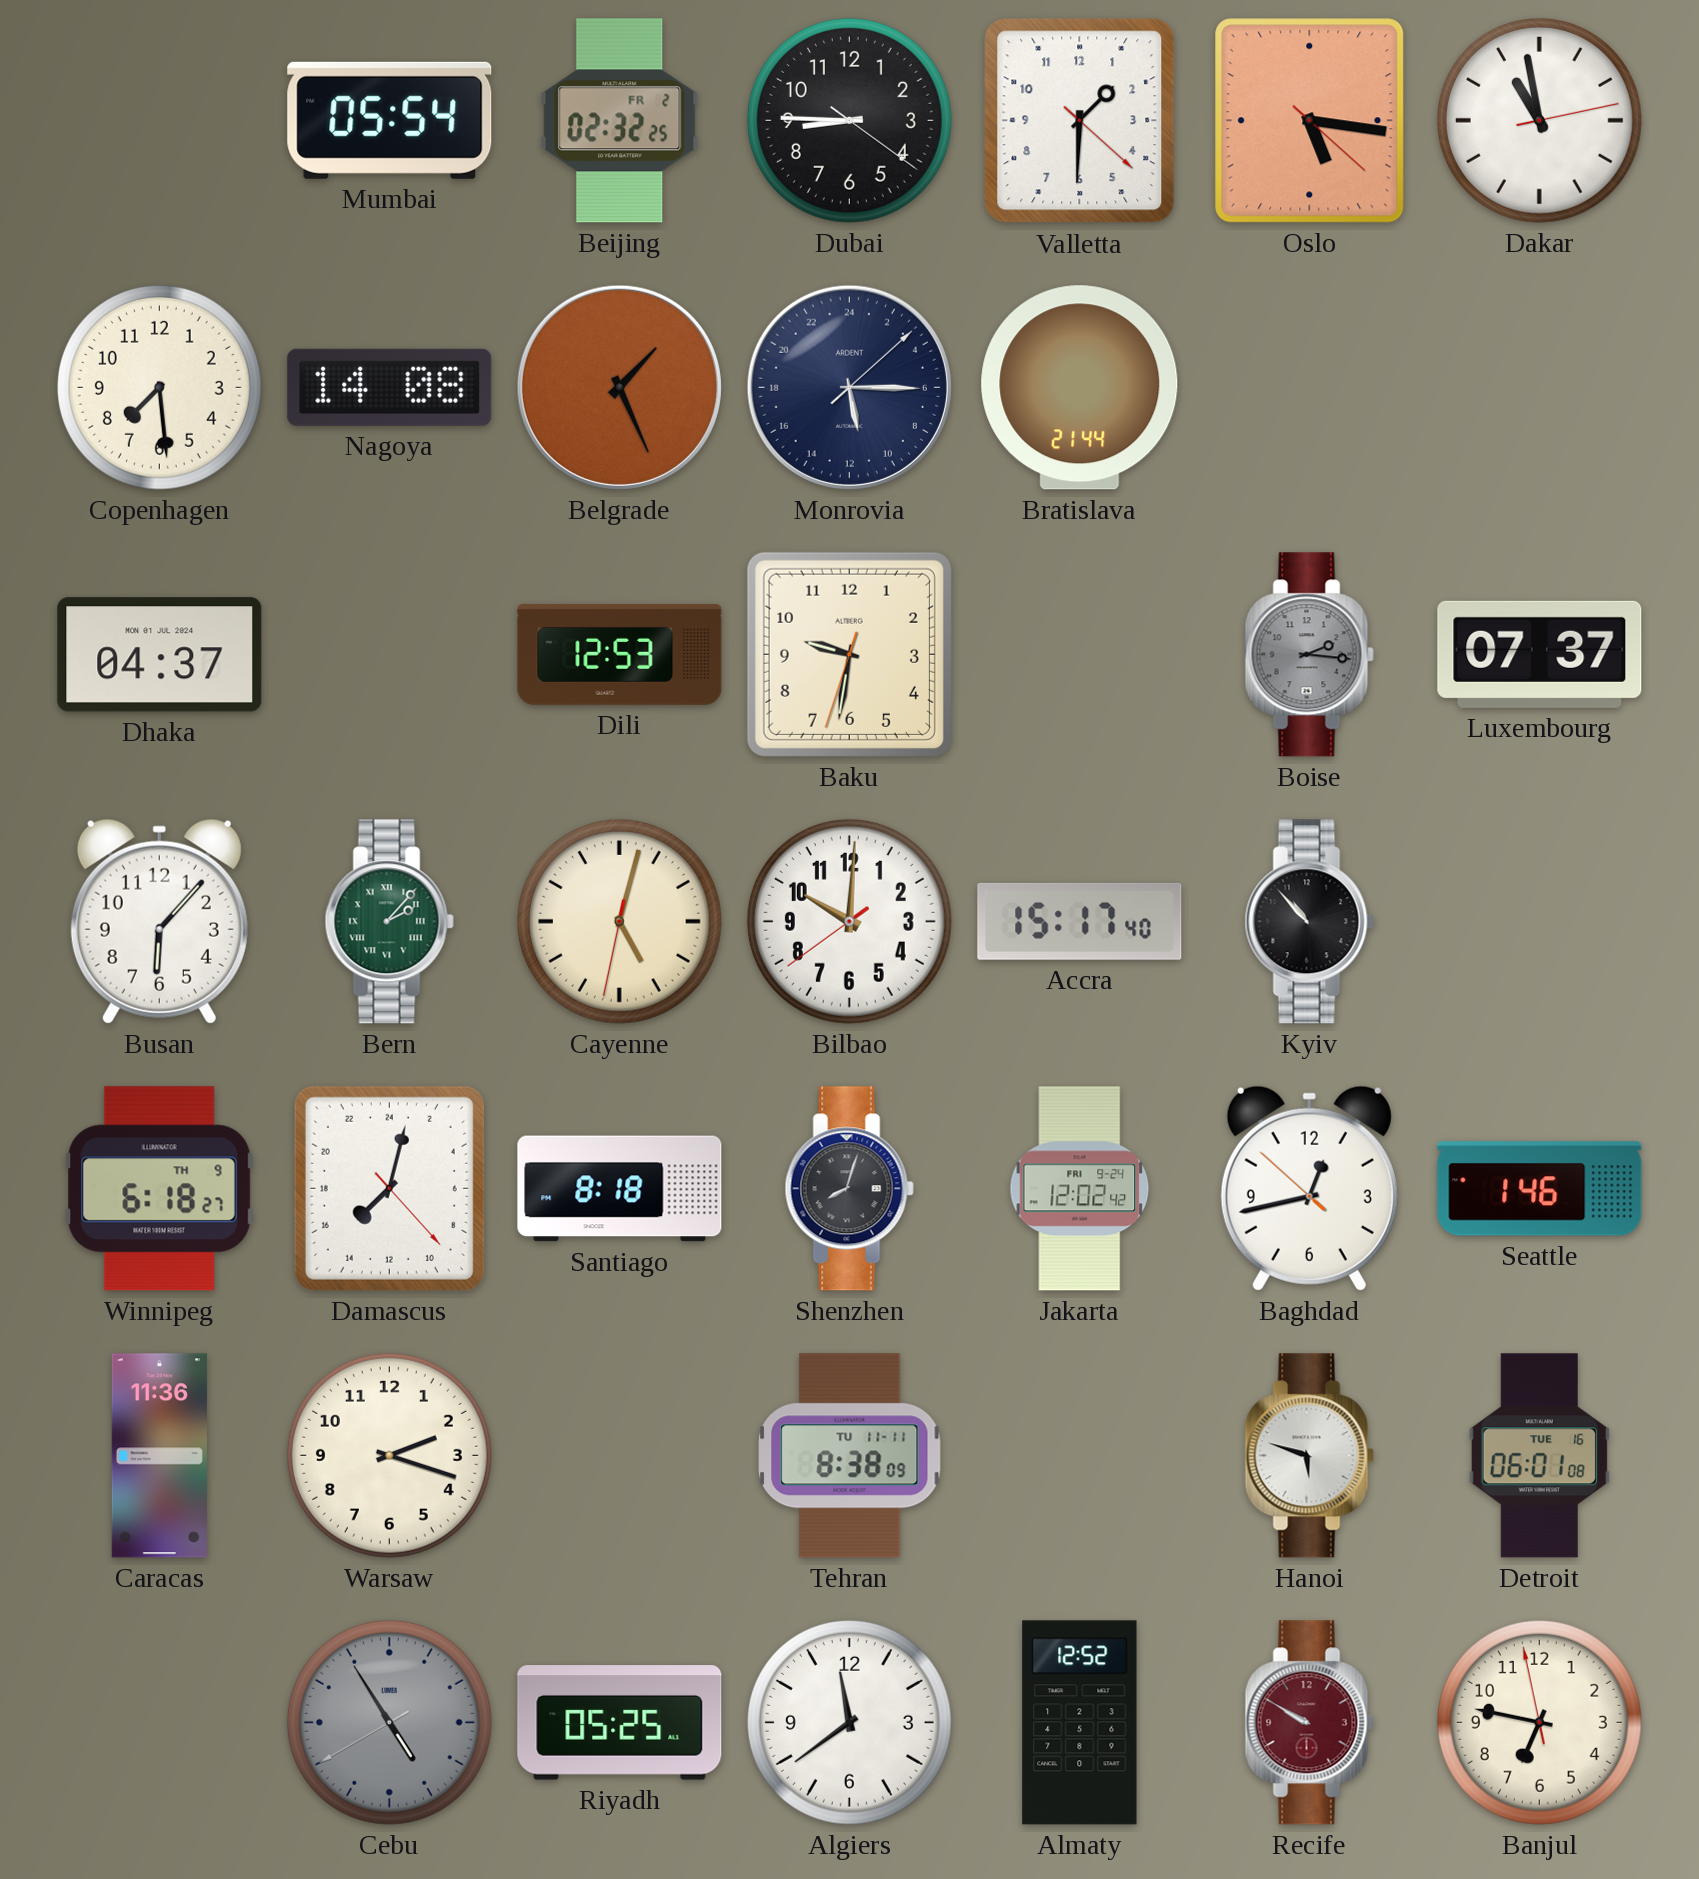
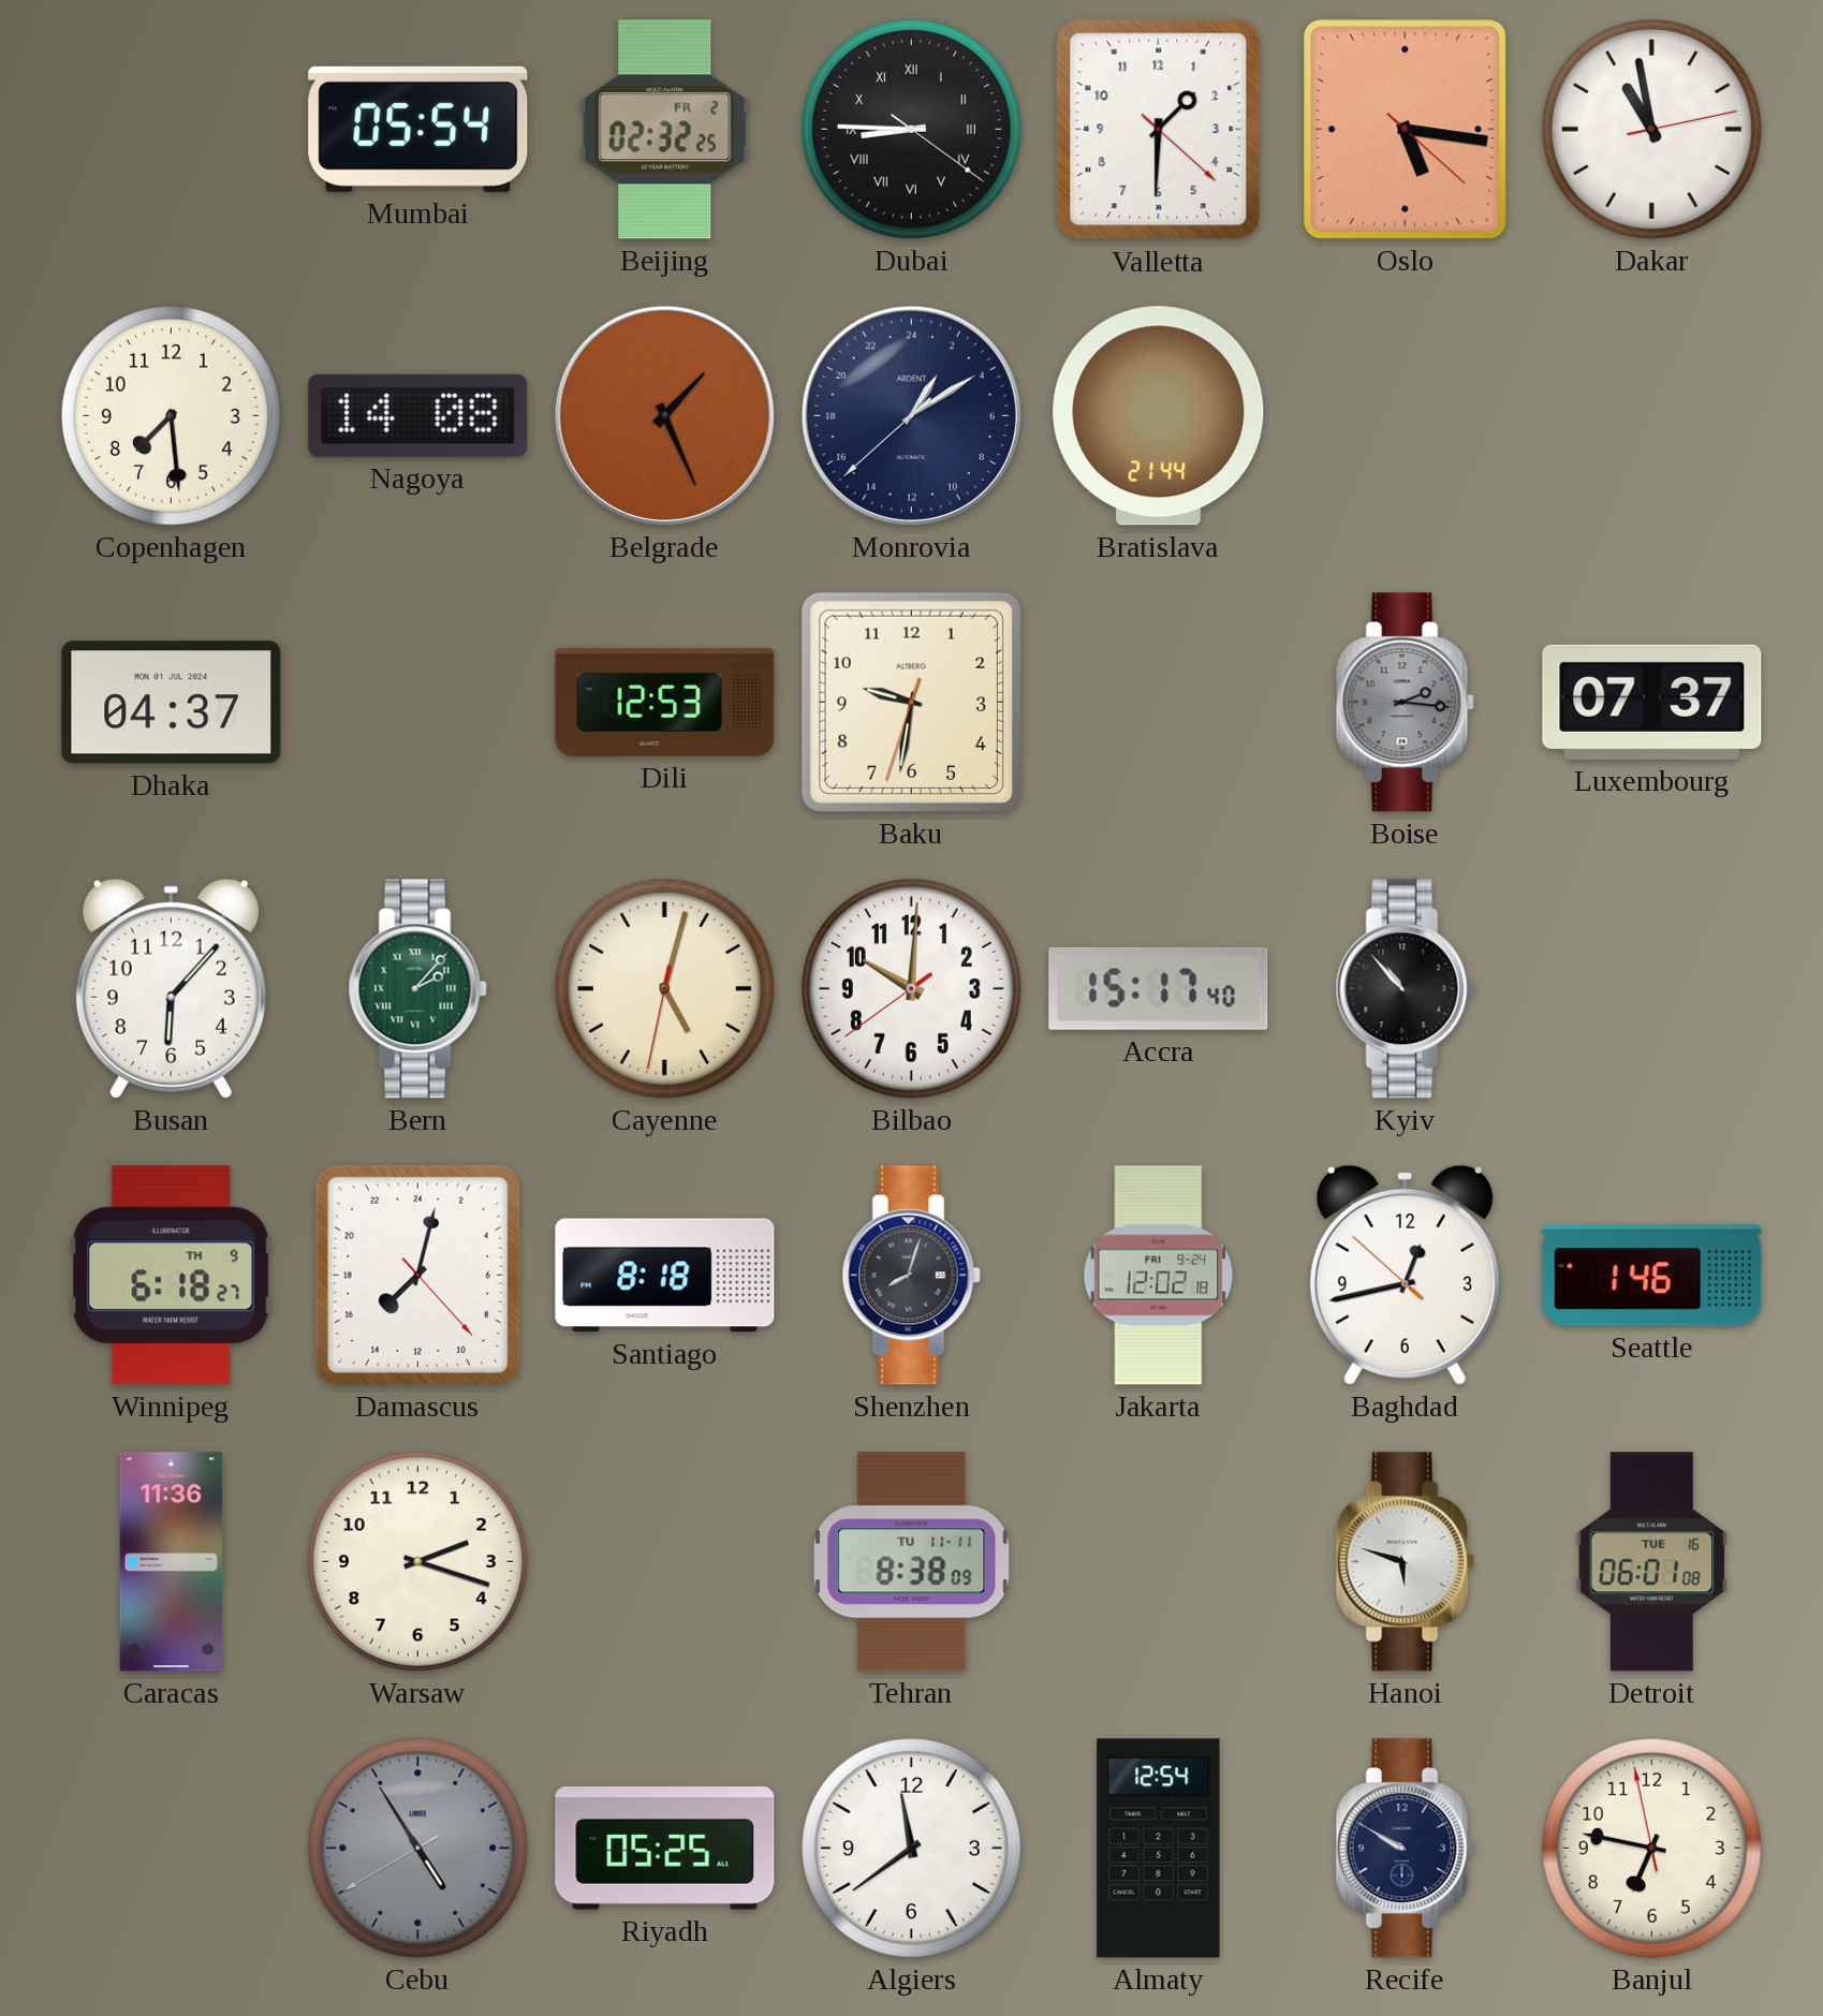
Dubai numerals: Arabic -> Roman (911, 129)
Monrovia: 11:15 -> 2:09 (911, 415)
Jakarta: 12:02:42 -> 12:02:18 (1159, 1276)
Almaty: 12:52 -> 12:54 (1159, 1849)
Recife dial: burgundy -> navy (1405, 1849)
